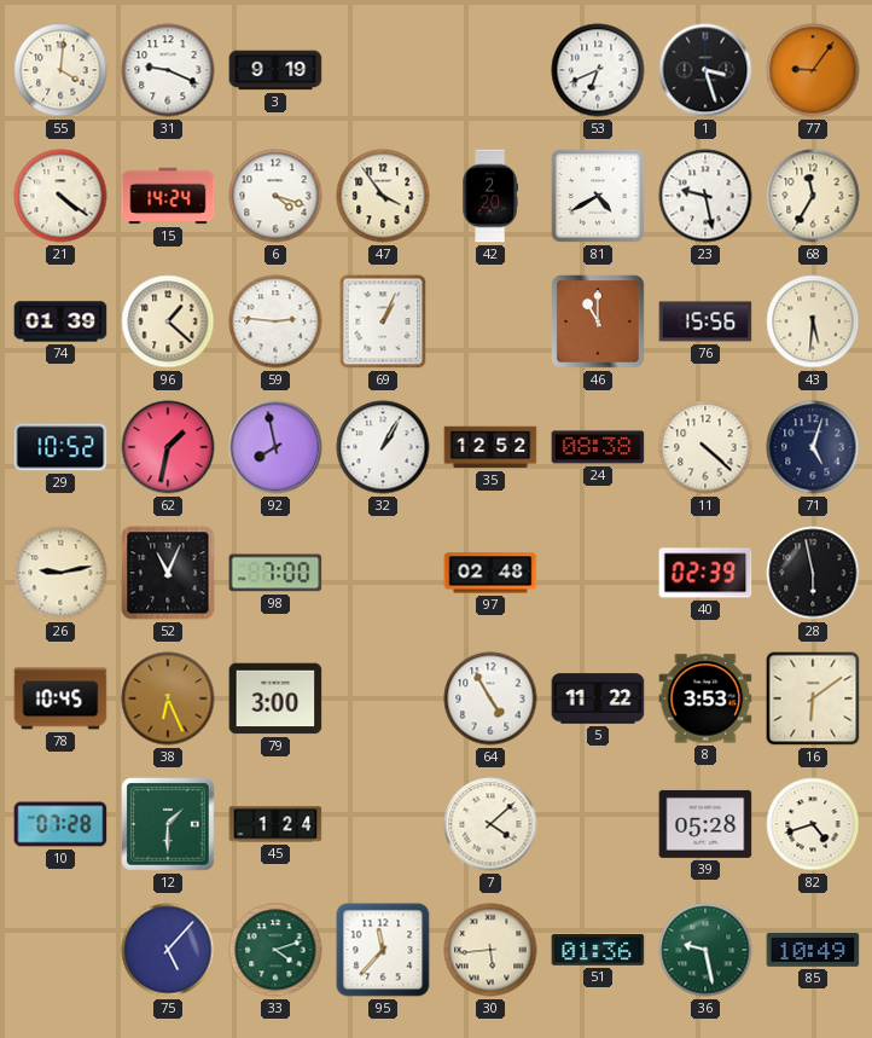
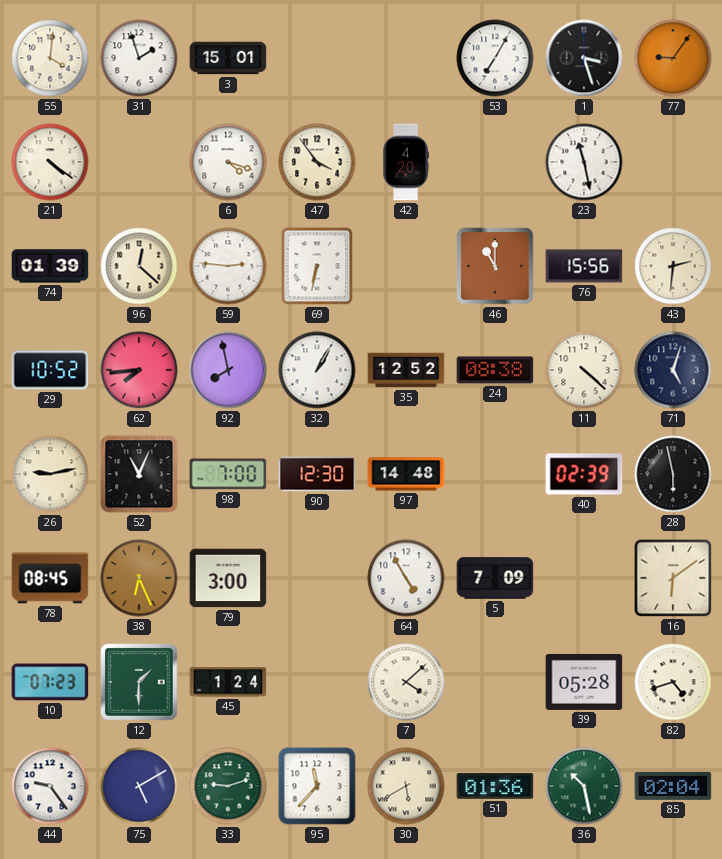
31: 9:19 -> 1:57 (139, 58)
3: 9:19 -> 15:01 (228, 58)
53: 6:41 -> 7:05 (495, 58)
15: 14:24 -> none (168, 196)
42: 2:20 -> 4:20 (406, 162)
81: 4:40 -> none (598, 196)
23: 9:28 -> 11:28 (584, 162)
68: 11:35 -> none (813, 196)
96: 1:22 -> 12:22 (139, 266)
69: 1:04 -> 6:32 (317, 266)
43: 5:31 -> 2:31 (673, 266)
62: 1:32 -> 7:44 (139, 370)
90: none -> 12:30 (317, 474)
97: 02:48 -> 14:48 (406, 474)
78: 10:45 -> 08:45 (50, 578)
5: 11:22 -> 7:09 (495, 578)
8: 3:53 -> none (705, 698)
10: 07:28 -> 07:23 (50, 682)
44: none -> 9:24 (50, 786)
75: 5:07 -> 5:10 (139, 786)
33: 4:12 -> 9:12 (228, 786)
30: 5:44 -> 5:40 (406, 786)
36: 9:28 -> 10:28 (584, 786)
85: 10:49 -> 02:04 (673, 786)
